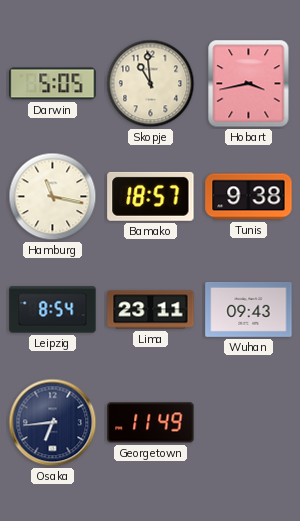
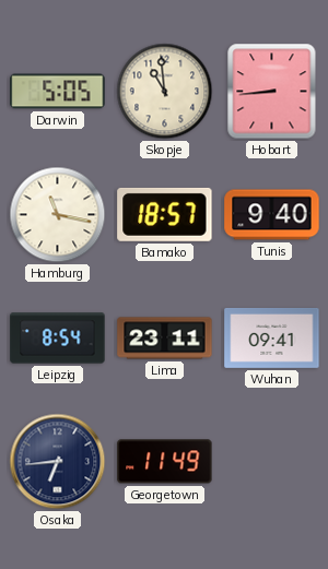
Hobart: 3:43 -> 8:44 (272, 92)
Tunis: 9:38 -> 9:40 (272, 215)
Wuhan: 09:43 -> 09:41 (272, 337)
